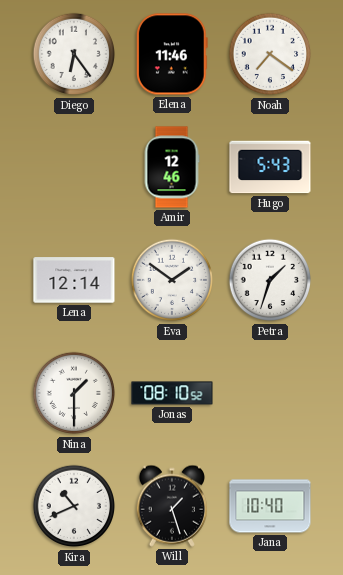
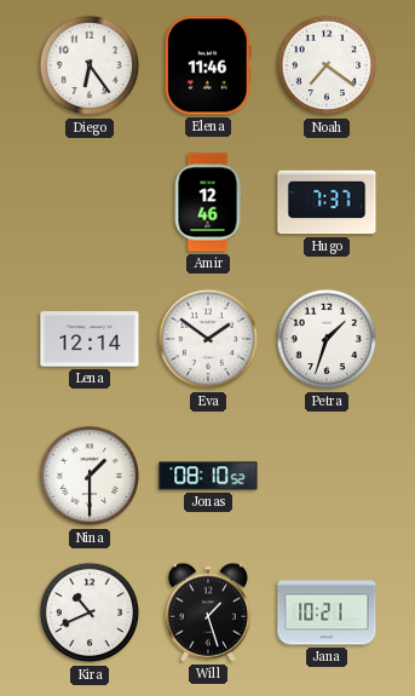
Hugo: 5:43 -> 7:37 (327, 202)
Jana: 10:40 -> 10:21 (327, 612)
